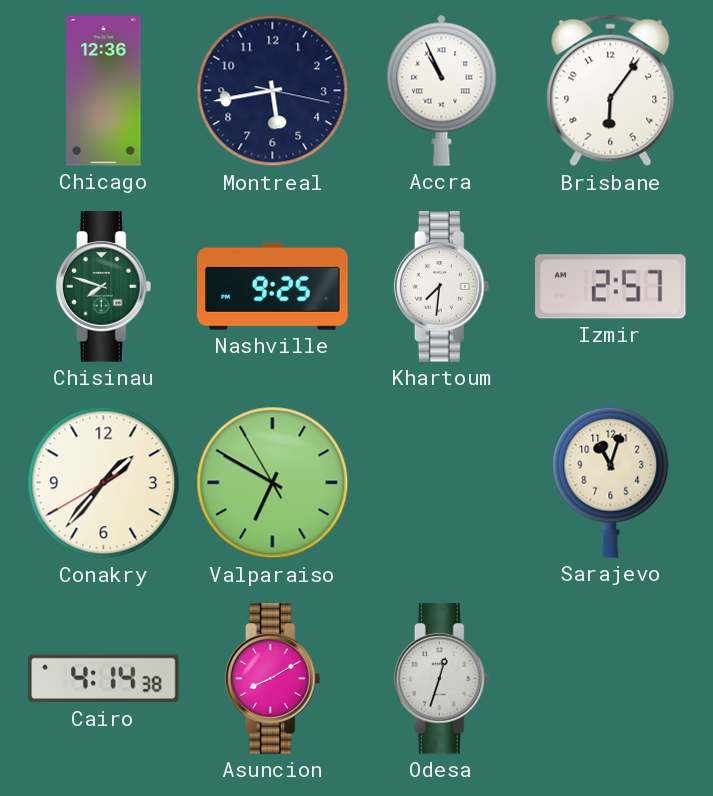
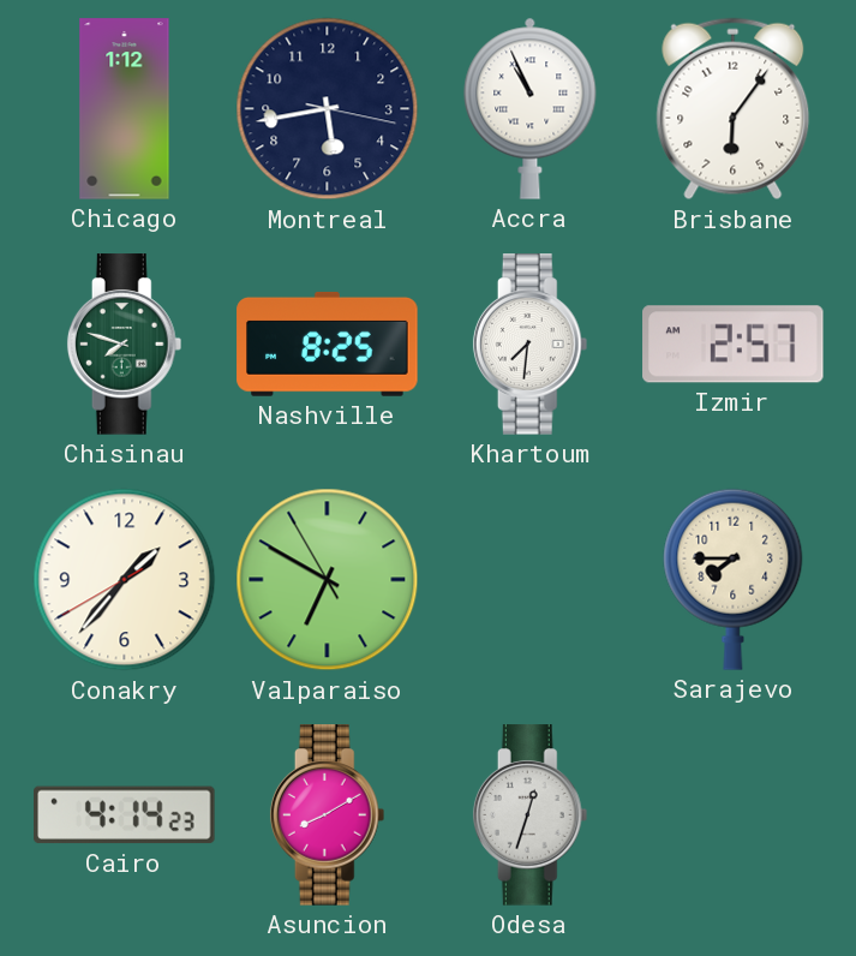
Chicago: 12:36 -> 1:12 (125, 109)
Nashville: 9:25 -> 8:25 (328, 343)
Sarajevo: 11:03 -> 7:45 (734, 579)
Cairo: 4:14:38 -> 4:14:23 (125, 815)
